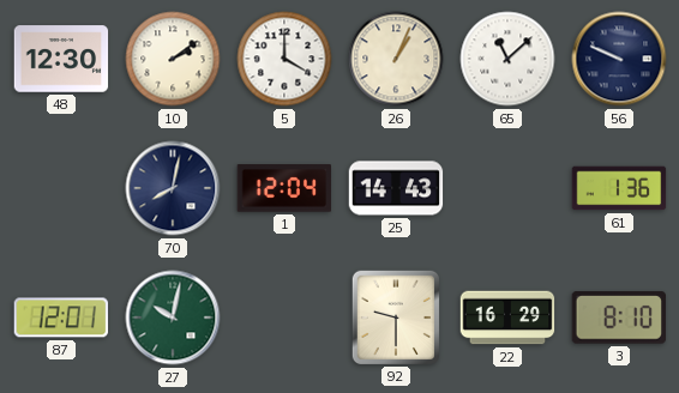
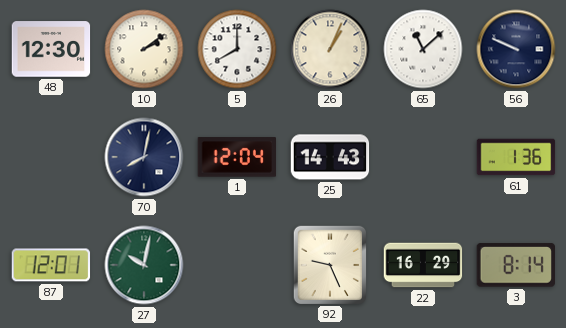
5: 4:00 -> 8:00 (237, 49)
92: 9:30 -> 9:26 (329, 264)
3: 8:10 -> 8:14 (515, 265)
